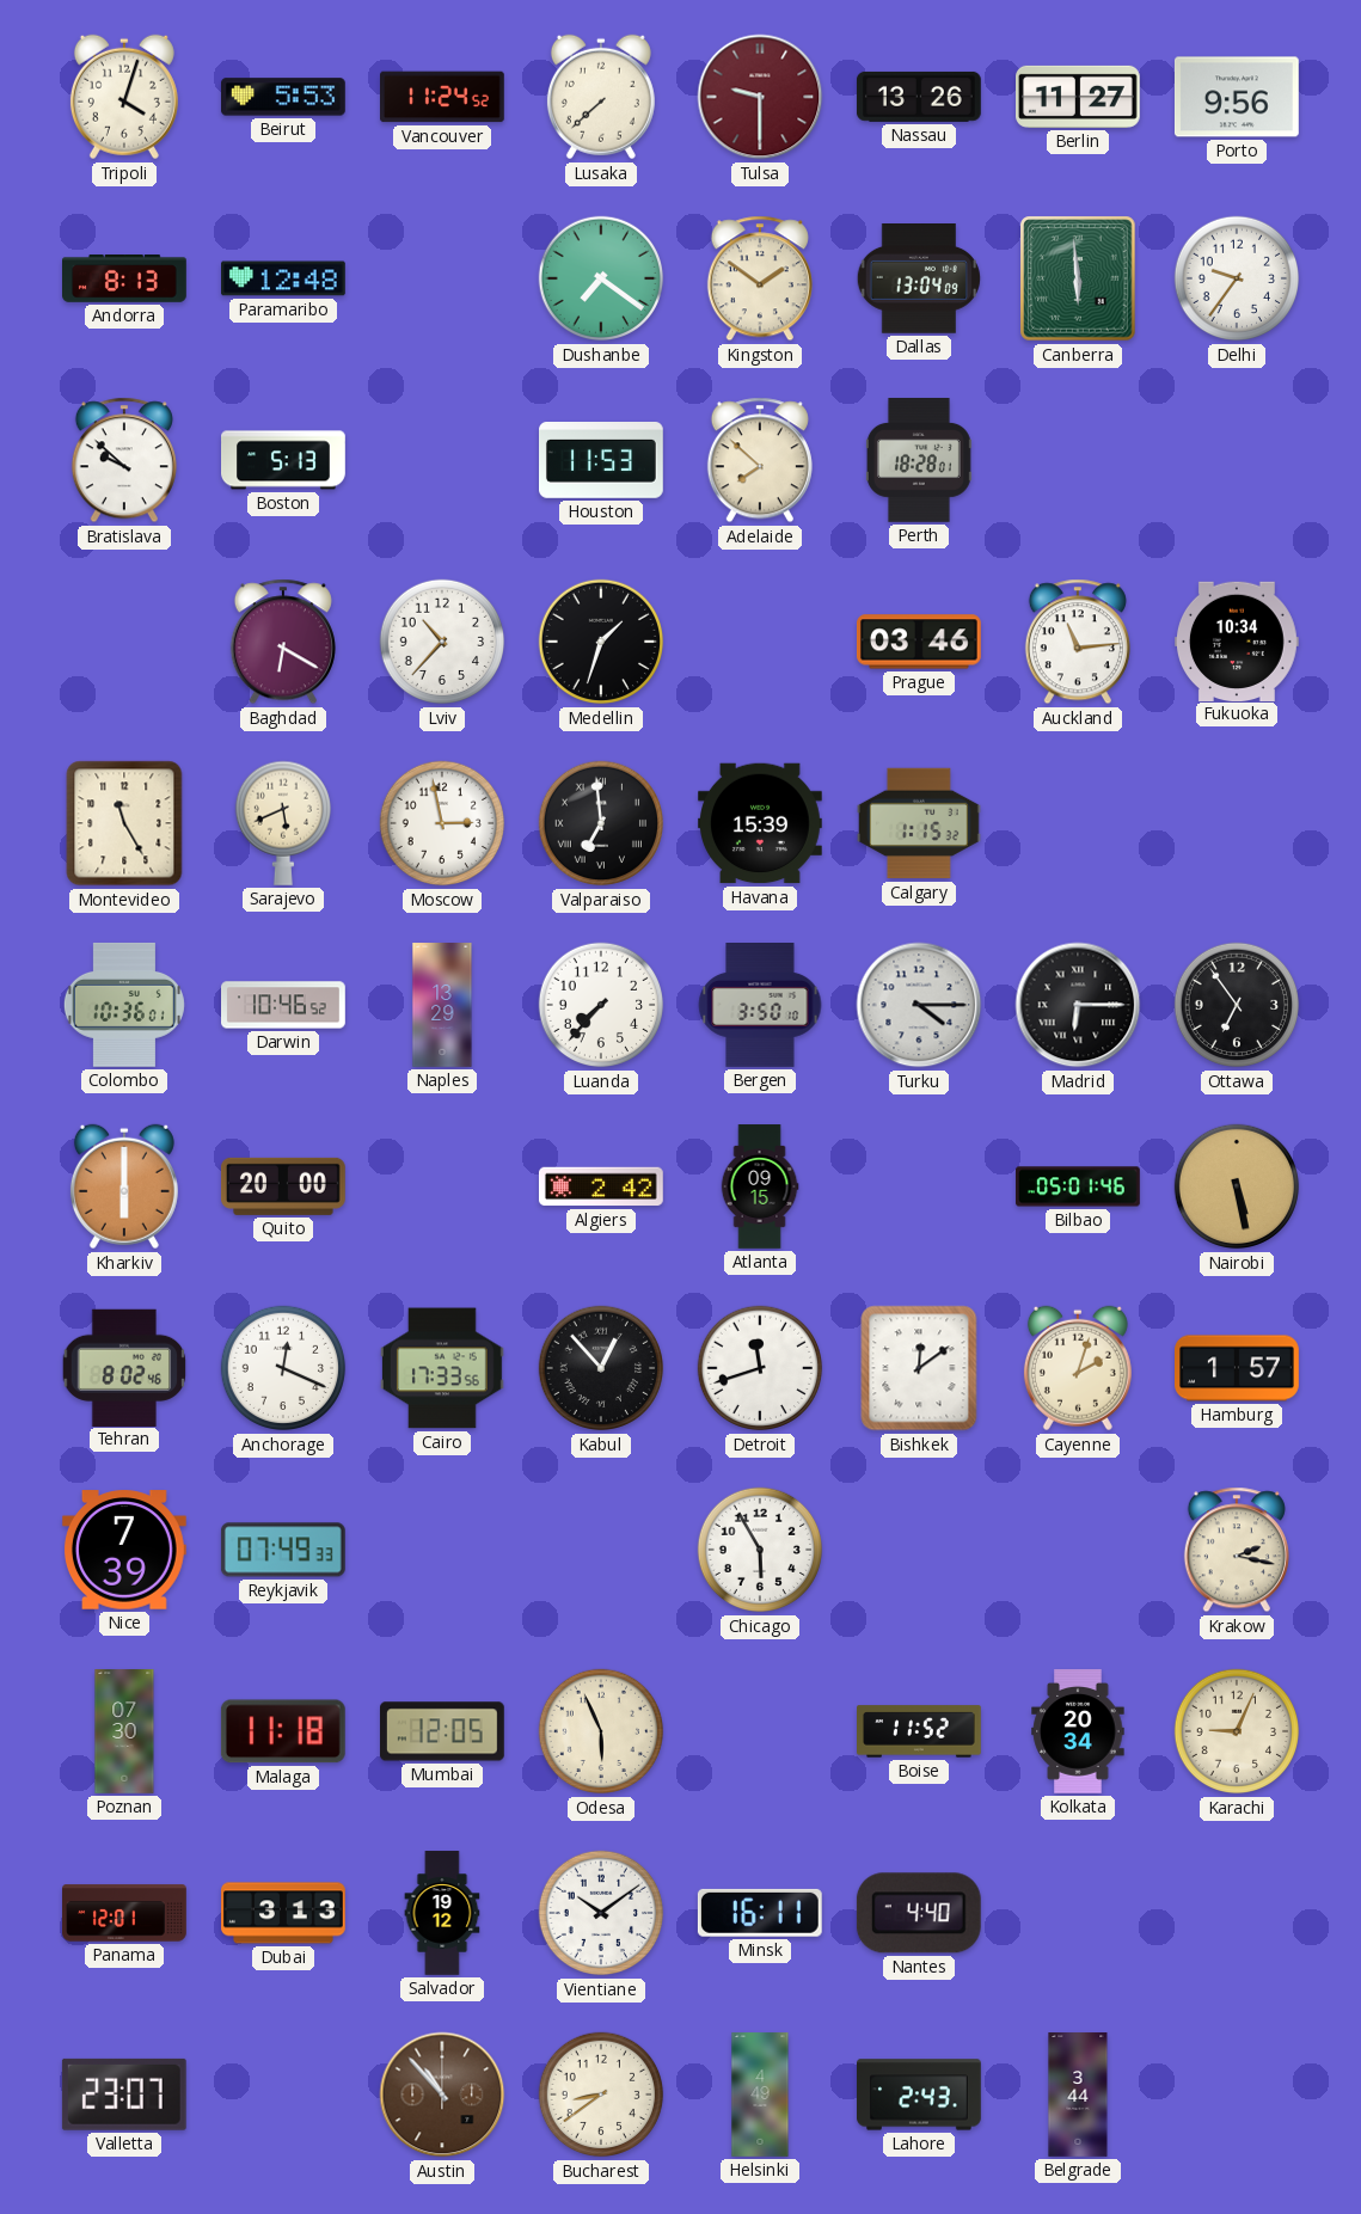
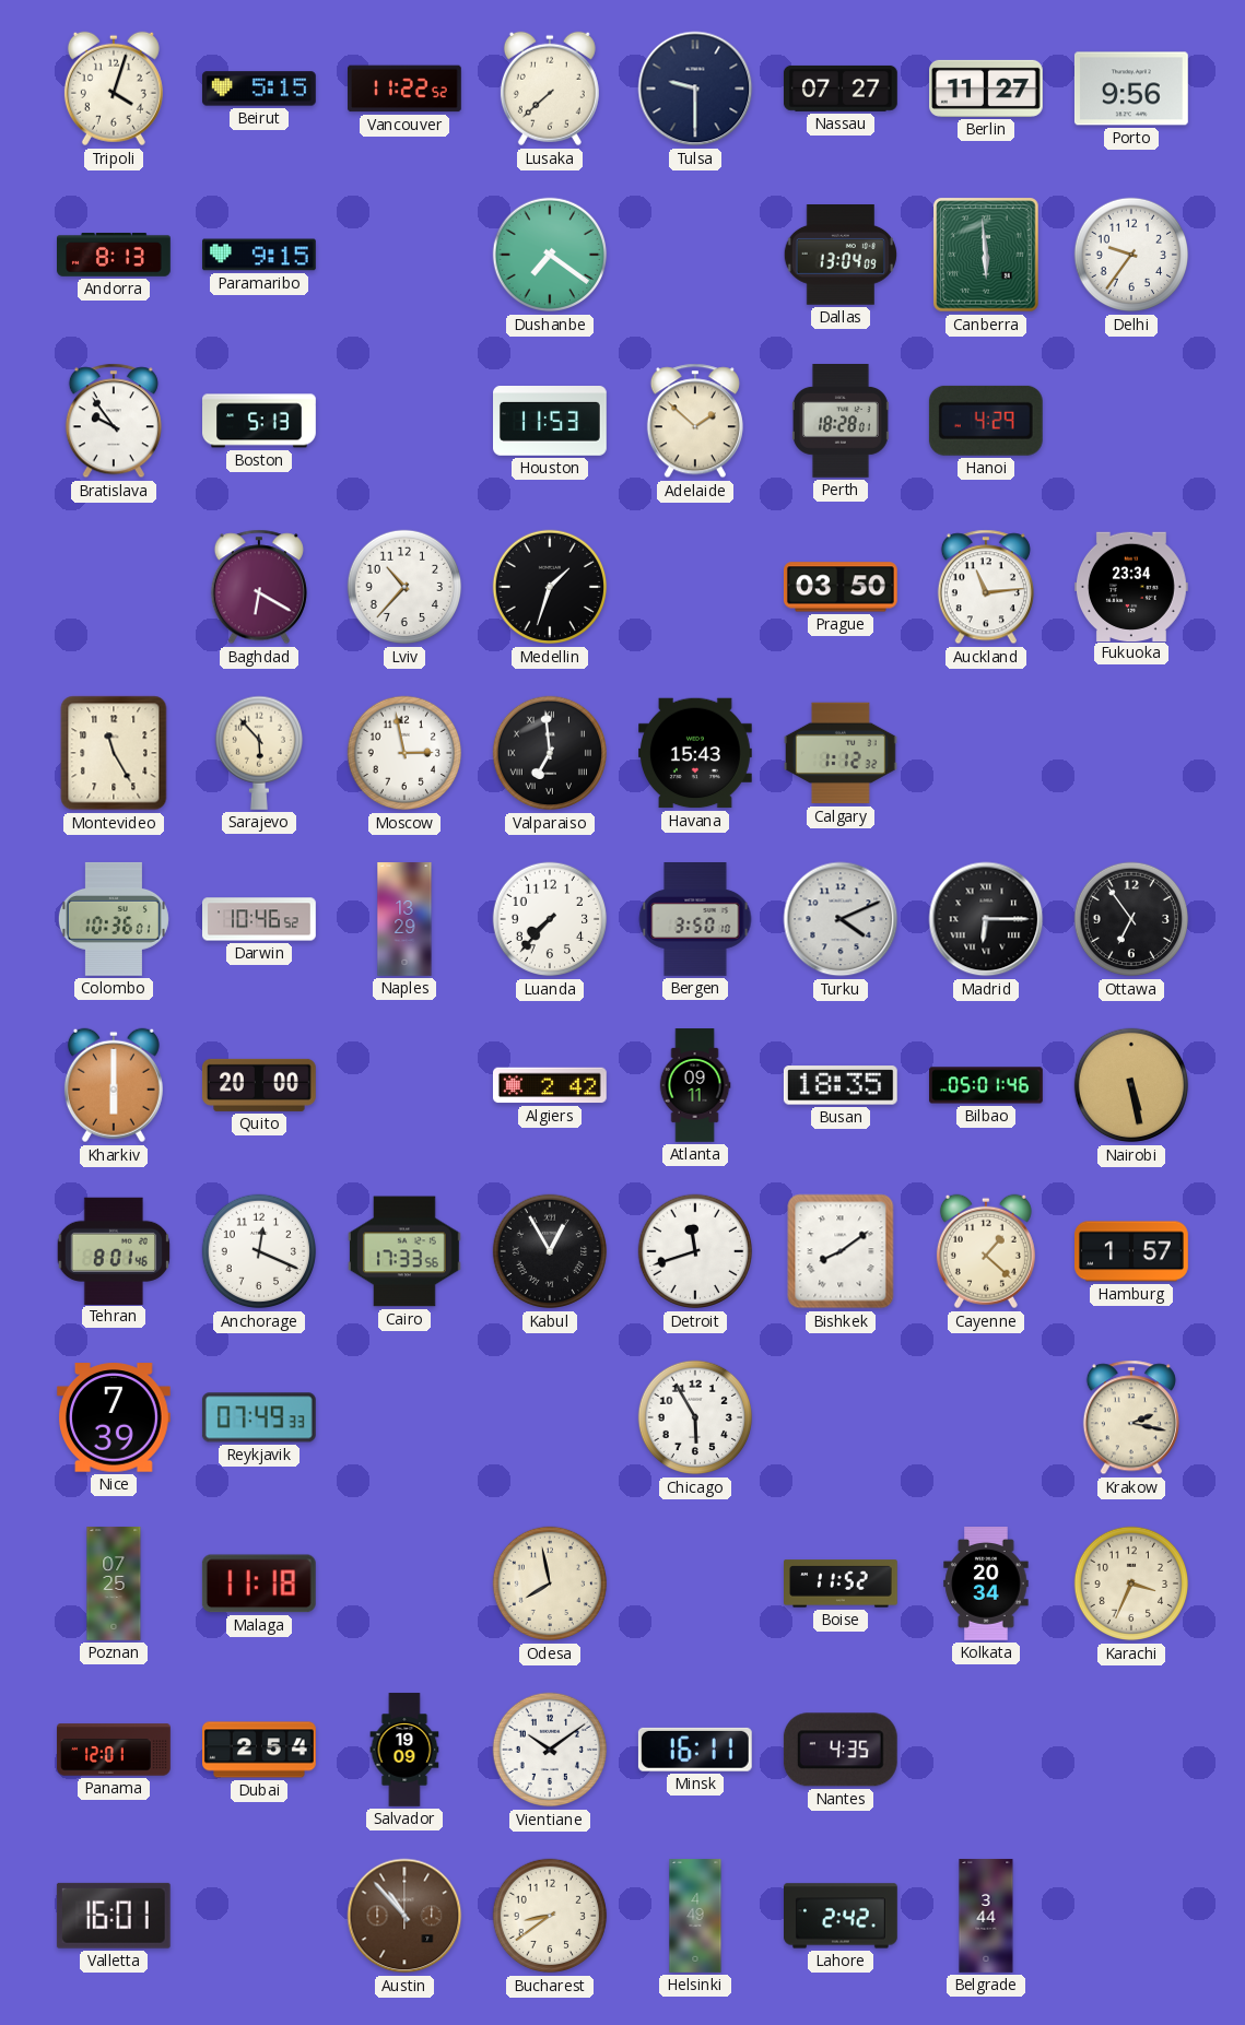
Beirut: 5:53 -> 5:15 (259, 89)
Vancouver: 11:24 -> 11:22 (406, 89)
Tulsa dial: burgundy -> navy (695, 89)
Nassau: 13:26 -> 07:27 (841, 89)
Paramaribo: 12:48 -> 9:15 (260, 255)
Kingston: 1:51 -> none (760, 278)
Bratislava: 9:52 -> 9:54 (114, 421)
Adelaide: 7:52 -> 1:52 (695, 421)
Hanoi: none -> 4:29 (986, 421)
Prague: 03:46 -> 03:50 (841, 587)
Fukuoka: 10:34 -> 23:34 (1132, 586)
Sarajevo: 5:41 -> 5:53 (258, 753)
Havana: 15:39 -> 15:43 (696, 753)
Calgary: 1:15 -> 1:12 (842, 753)
Turku: 4:15 -> 4:11 (841, 919)
Atlanta: 09:15 -> 09:11 (695, 1085)
Busan: none -> 18:35 (841, 1085)
Tehran: 8:02 -> 8:01 (114, 1250)
Kabul: 12:53 -> 12:55 (550, 1251)
Bishkek: 12:09 -> 8:09 (841, 1251)
Cayenne: 2:03 -> 1:22 (986, 1251)
Poznan: 07:30 -> 07:25 (114, 1583)
Mumbai: 12:05 -> none (443, 1731)
Odesa: 5:56 -> 7:58 (550, 1583)
Karachi: 9:04 -> 3:34 (1131, 1583)
Dubai: 3:13 -> 2:54 (259, 1750)
Salvador: 19:12 -> 19:09 (404, 1750)
Nantes: 4:40 -> 4:35 (841, 1750)
Valletta: 23:07 -> 16:01 (114, 1916)
Lahore: 2:43 -> 2:42 (842, 1916)
